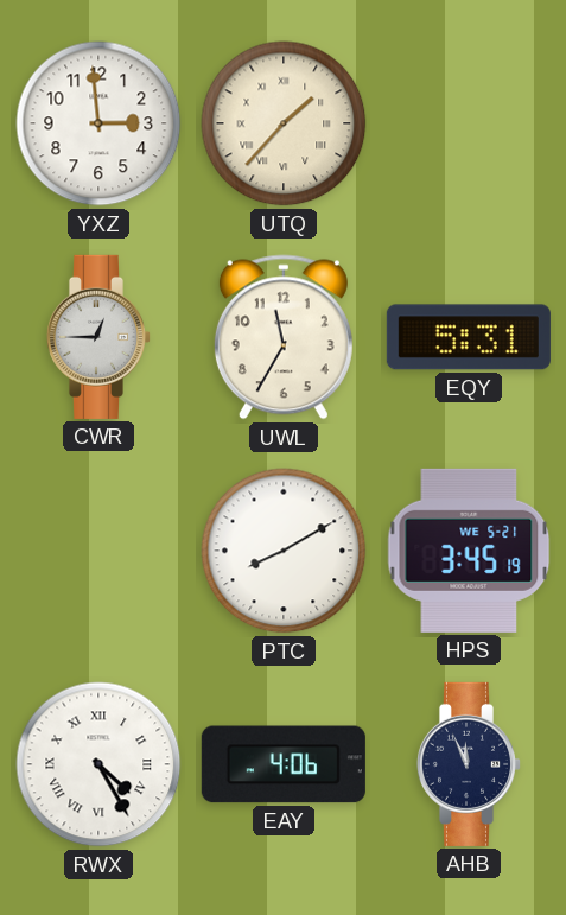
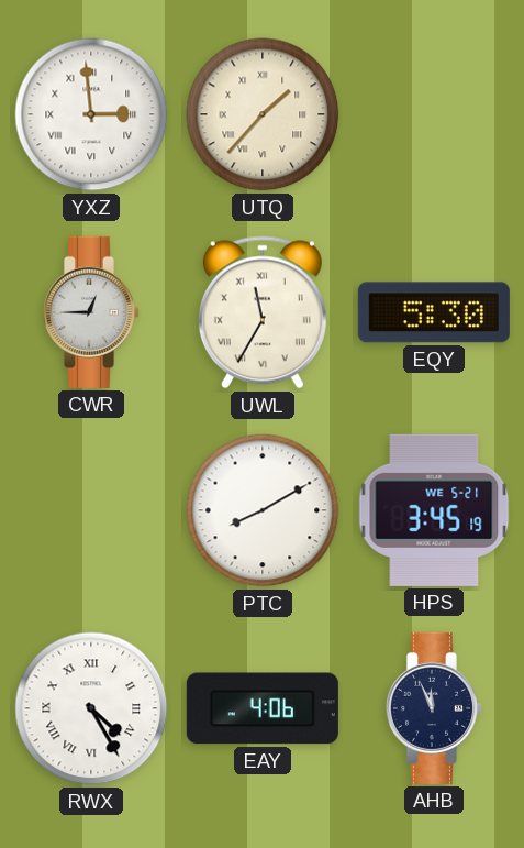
YXZ numerals: Arabic -> Roman (91, 114)
UWL numerals: Arabic -> Roman (263, 312)
EQY: 5:31 -> 5:30 (434, 312)
